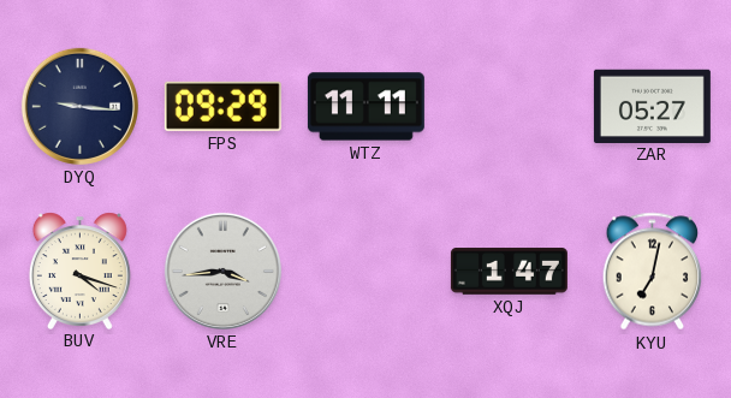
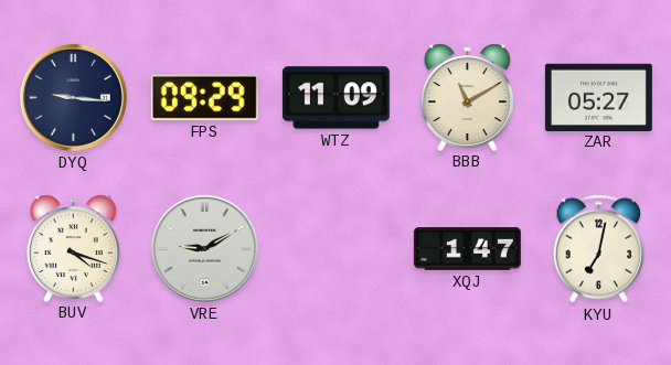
WTZ: 11:11 -> 11:09 (335, 98)
BBB: none -> 11:10 (467, 97)
VRE: 3:44 -> 9:10 (204, 248)
